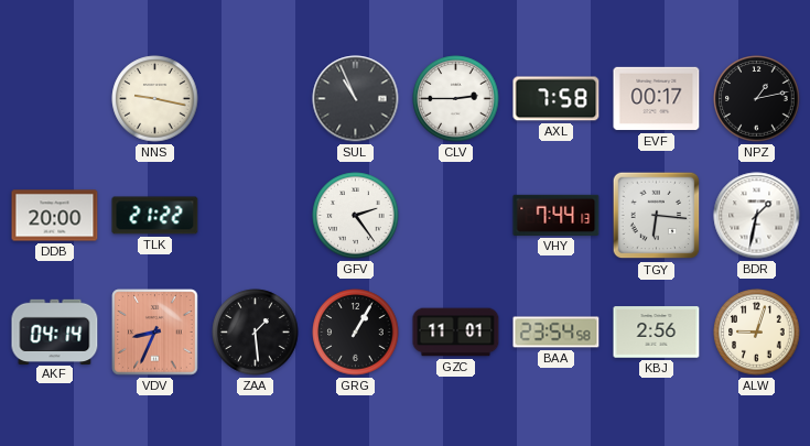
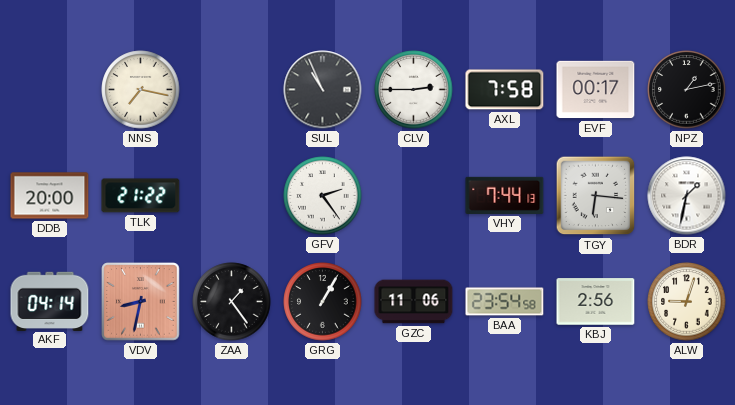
NNS: 9:17 -> 7:17 (141, 90)
VDV: 8:34 -> 8:32 (141, 302)
ZAA: 1:29 -> 1:24 (232, 302)
GZC: 11:01 -> 11:06 (414, 302)
